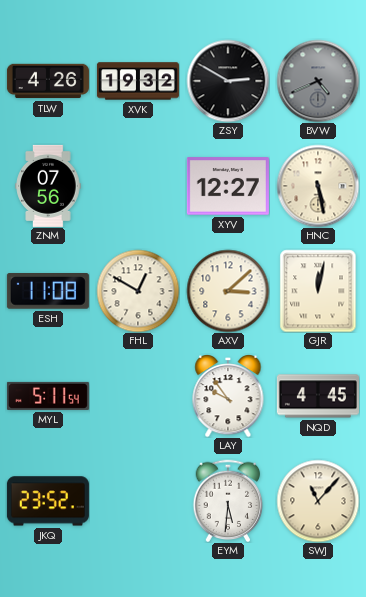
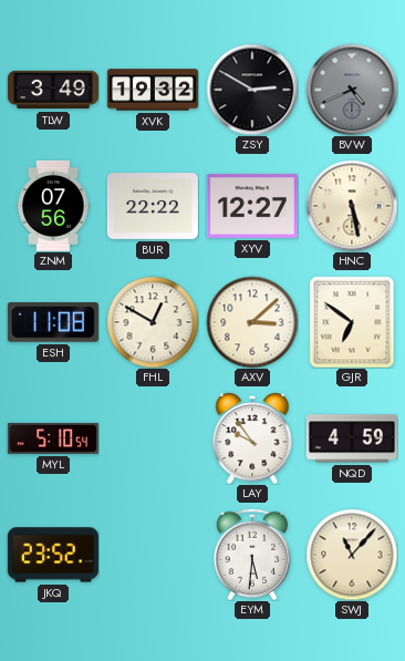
TLW: 4:26 -> 3:49 (53, 90)
BUR: none -> 22:22 (153, 207)
GJR: 12:02 -> 6:51 (352, 322)
MYL: 5:11 -> 5:10 (53, 438)
NQD: 4:45 -> 4:59 (352, 438)
